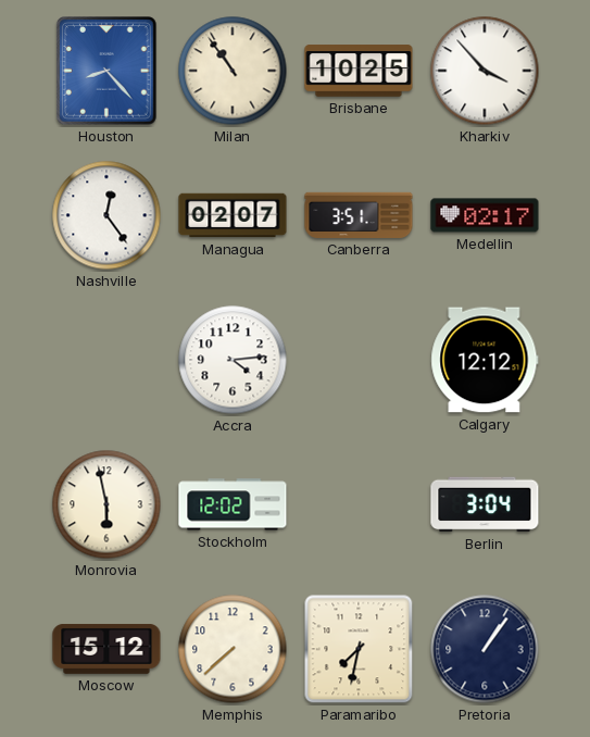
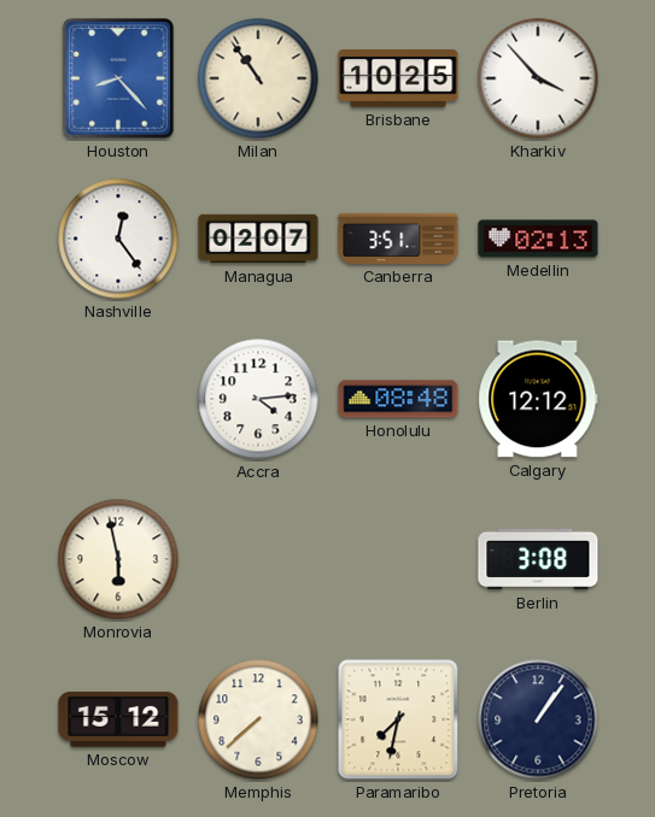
Medellin: 02:17 -> 02:13 (538, 239)
Honolulu: none -> 08:48 (398, 399)
Stockholm: 12:02 -> none (233, 504)
Berlin: 3:04 -> 3:08 (538, 559)
